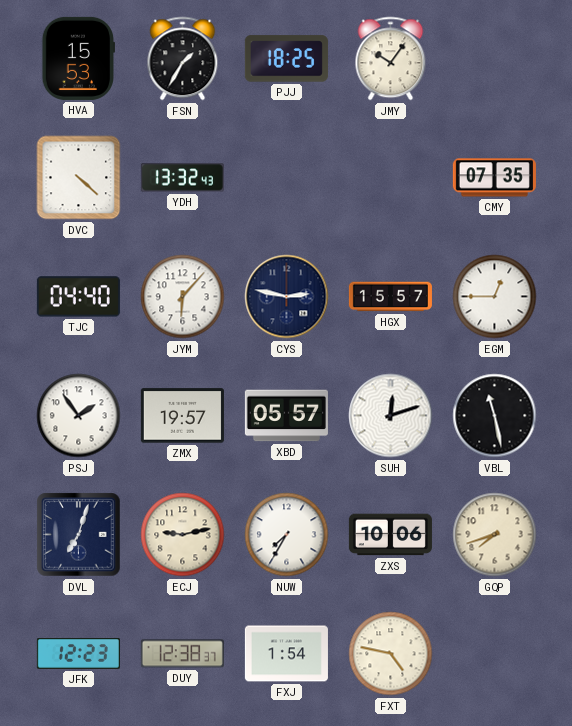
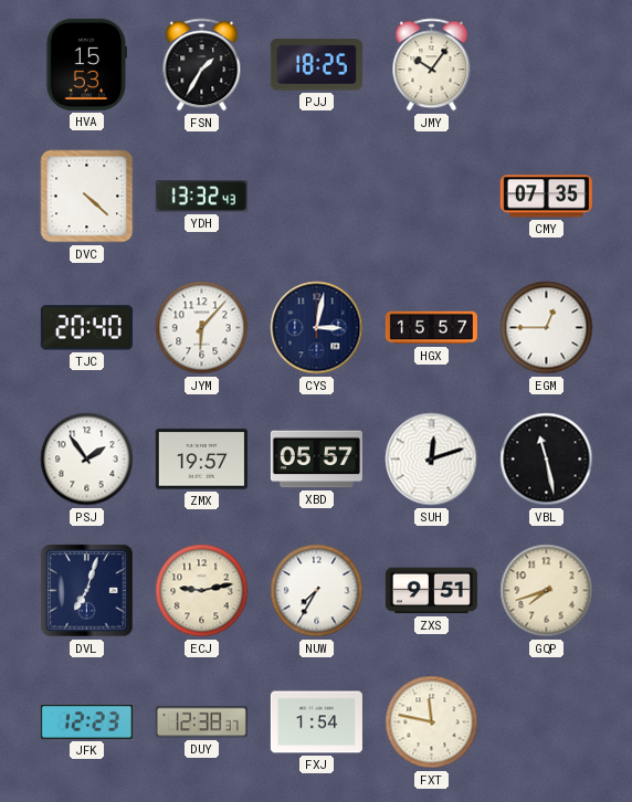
TJC: 04:40 -> 20:40 (86, 328)
CYS: 2:47 -> 3:02 (317, 328)
ZXS: 10:06 -> 9:51 (431, 591)
FXT: 4:47 -> 11:47 (432, 722)
